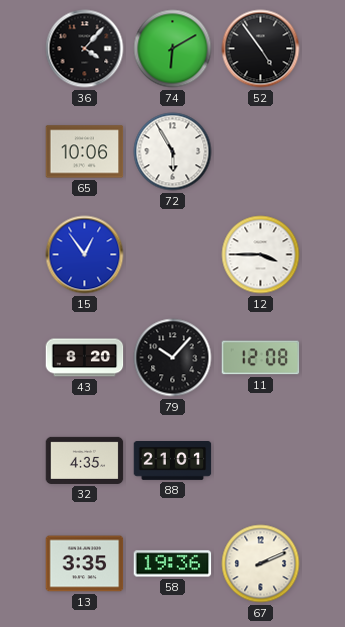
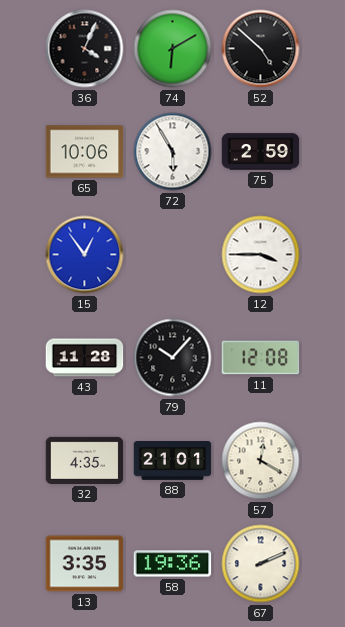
36: 4:07 -> 4:04 (85, 49)
52: 4:54 -> 4:52 (261, 49)
75: none -> 2:59 (261, 152)
43: 8:20 -> 11:28 (85, 358)
57: none -> 12:20 (261, 461)
